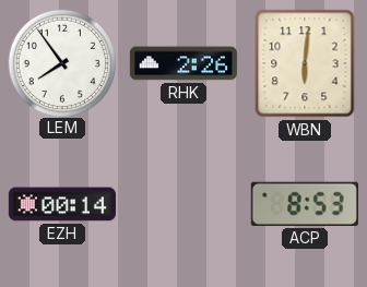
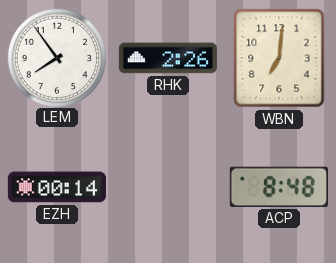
WBN: 6:01 -> 7:01 (279, 58)
ACP: 8:53 -> 8:48 (279, 187)
